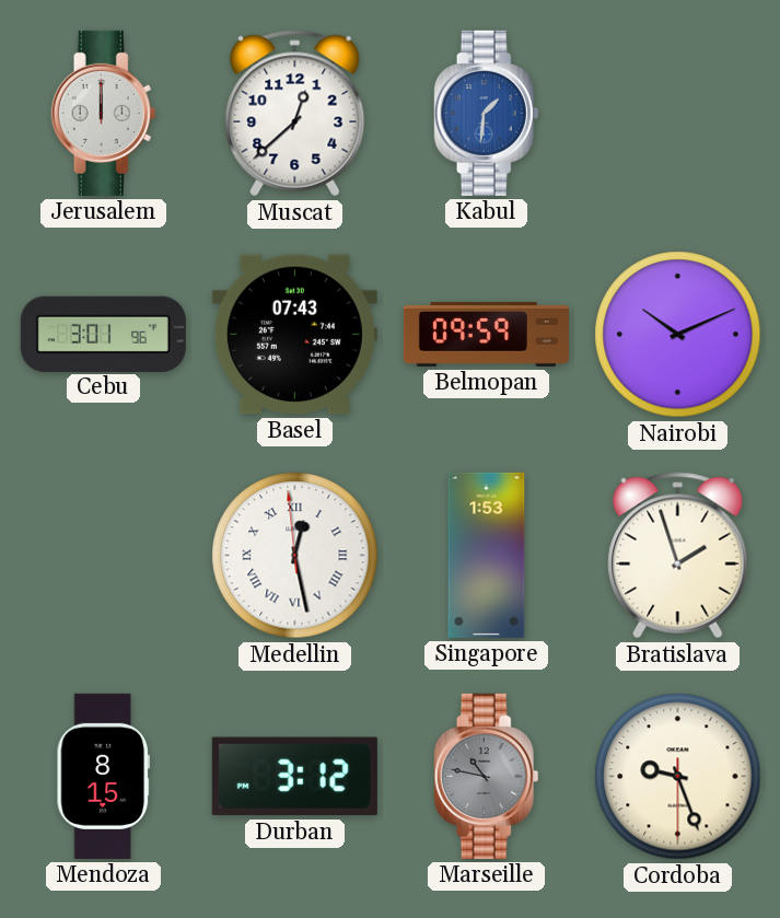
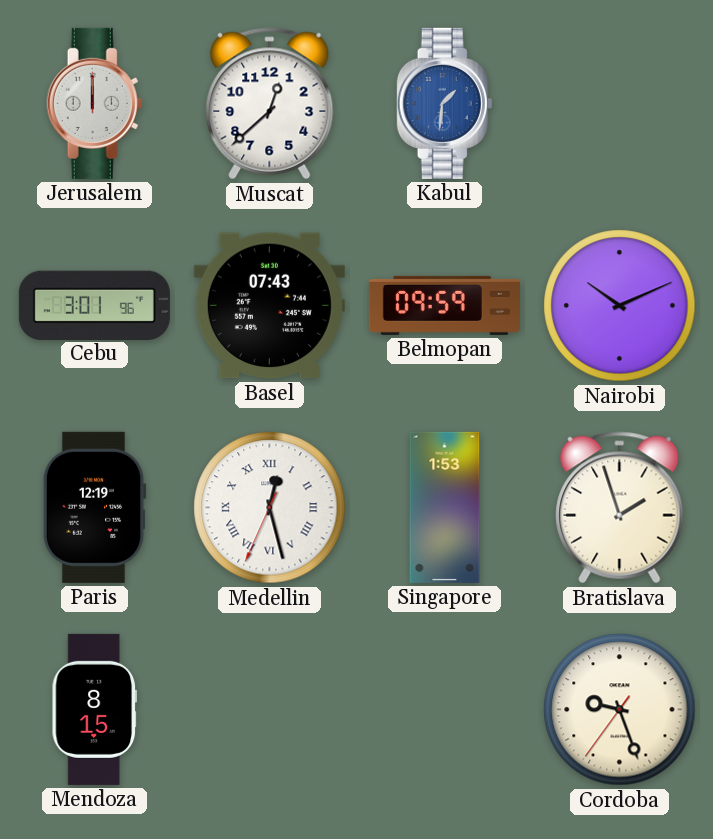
Paris: none -> 12:19 (94, 507)
Medellin: 12:27:59 -> 12:27:34 (270, 508)
Durban: 3:12 -> none (294, 777)
Marseille: 10:47 -> none (487, 776)
Cordoba: 9:26:30 -> 9:26:36 (620, 710)
